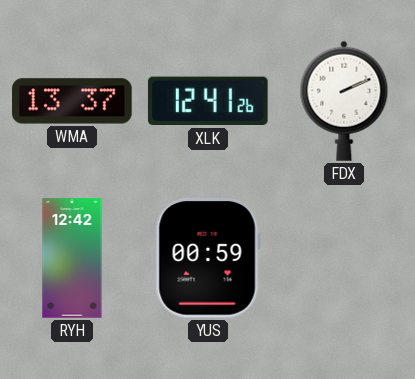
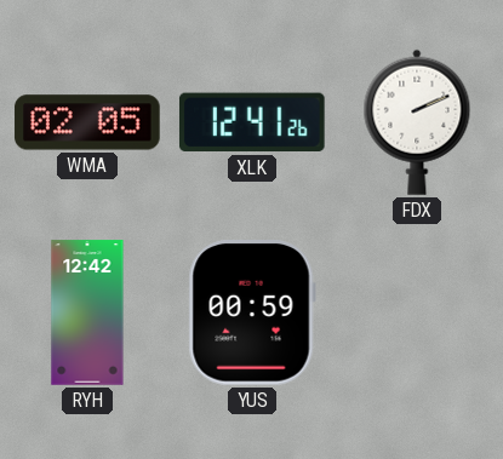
WMA: 13:37 -> 02:05 (87, 122)
